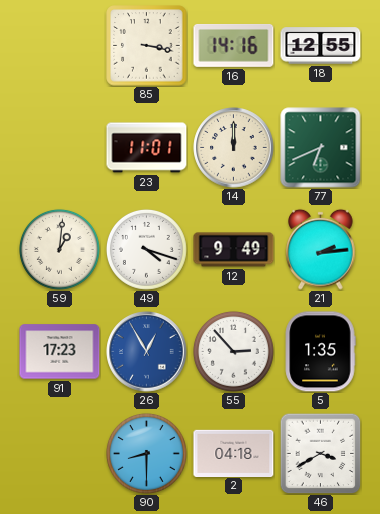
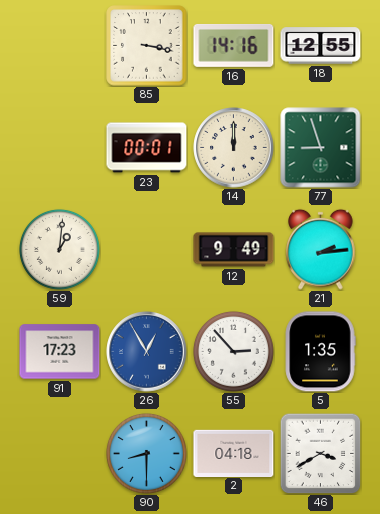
23: 11:01 -> 00:01 (147, 148)
77: 6:41 -> 8:57 (321, 148)
49: 4:18 -> none (146, 249)
